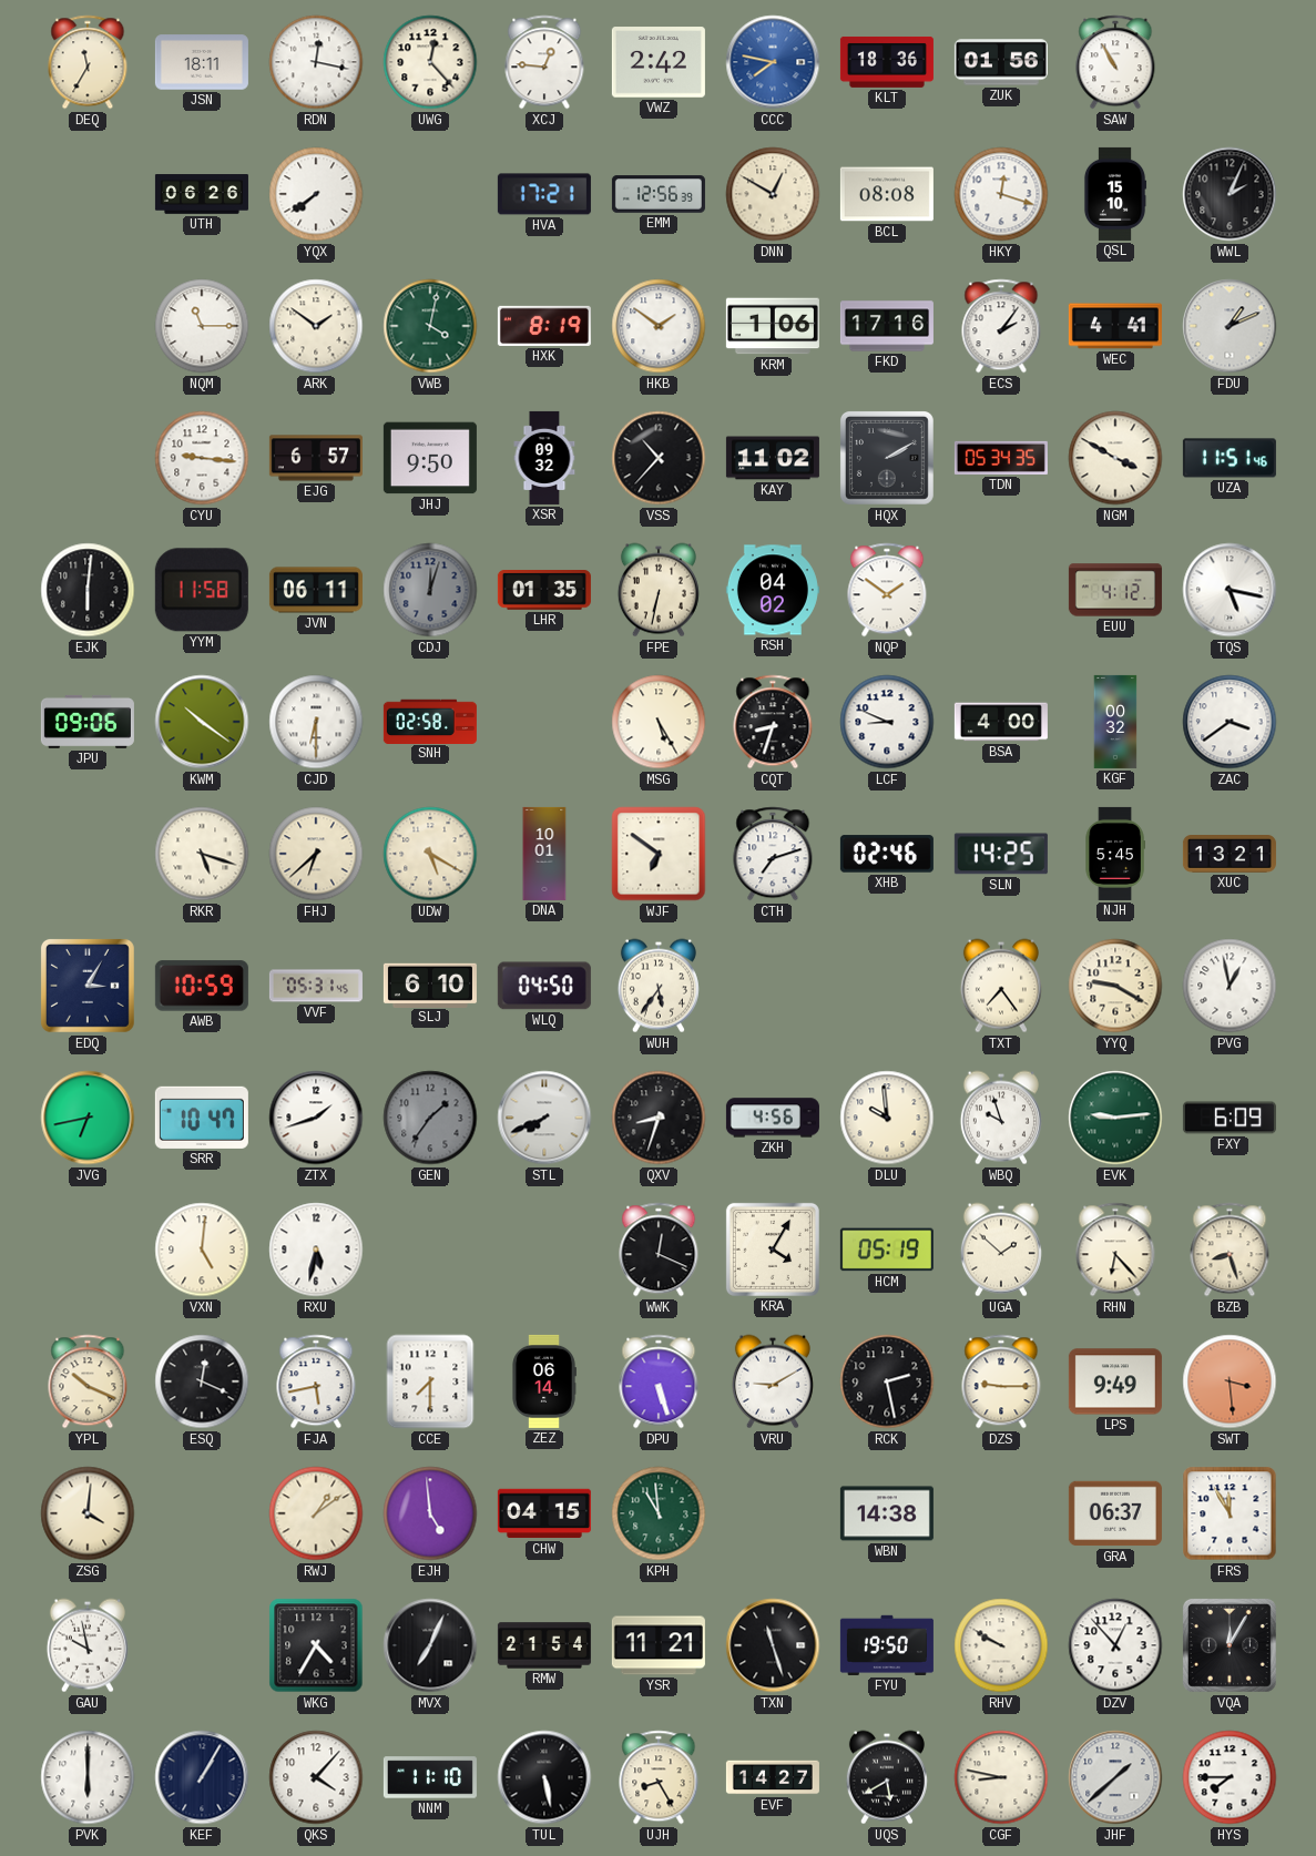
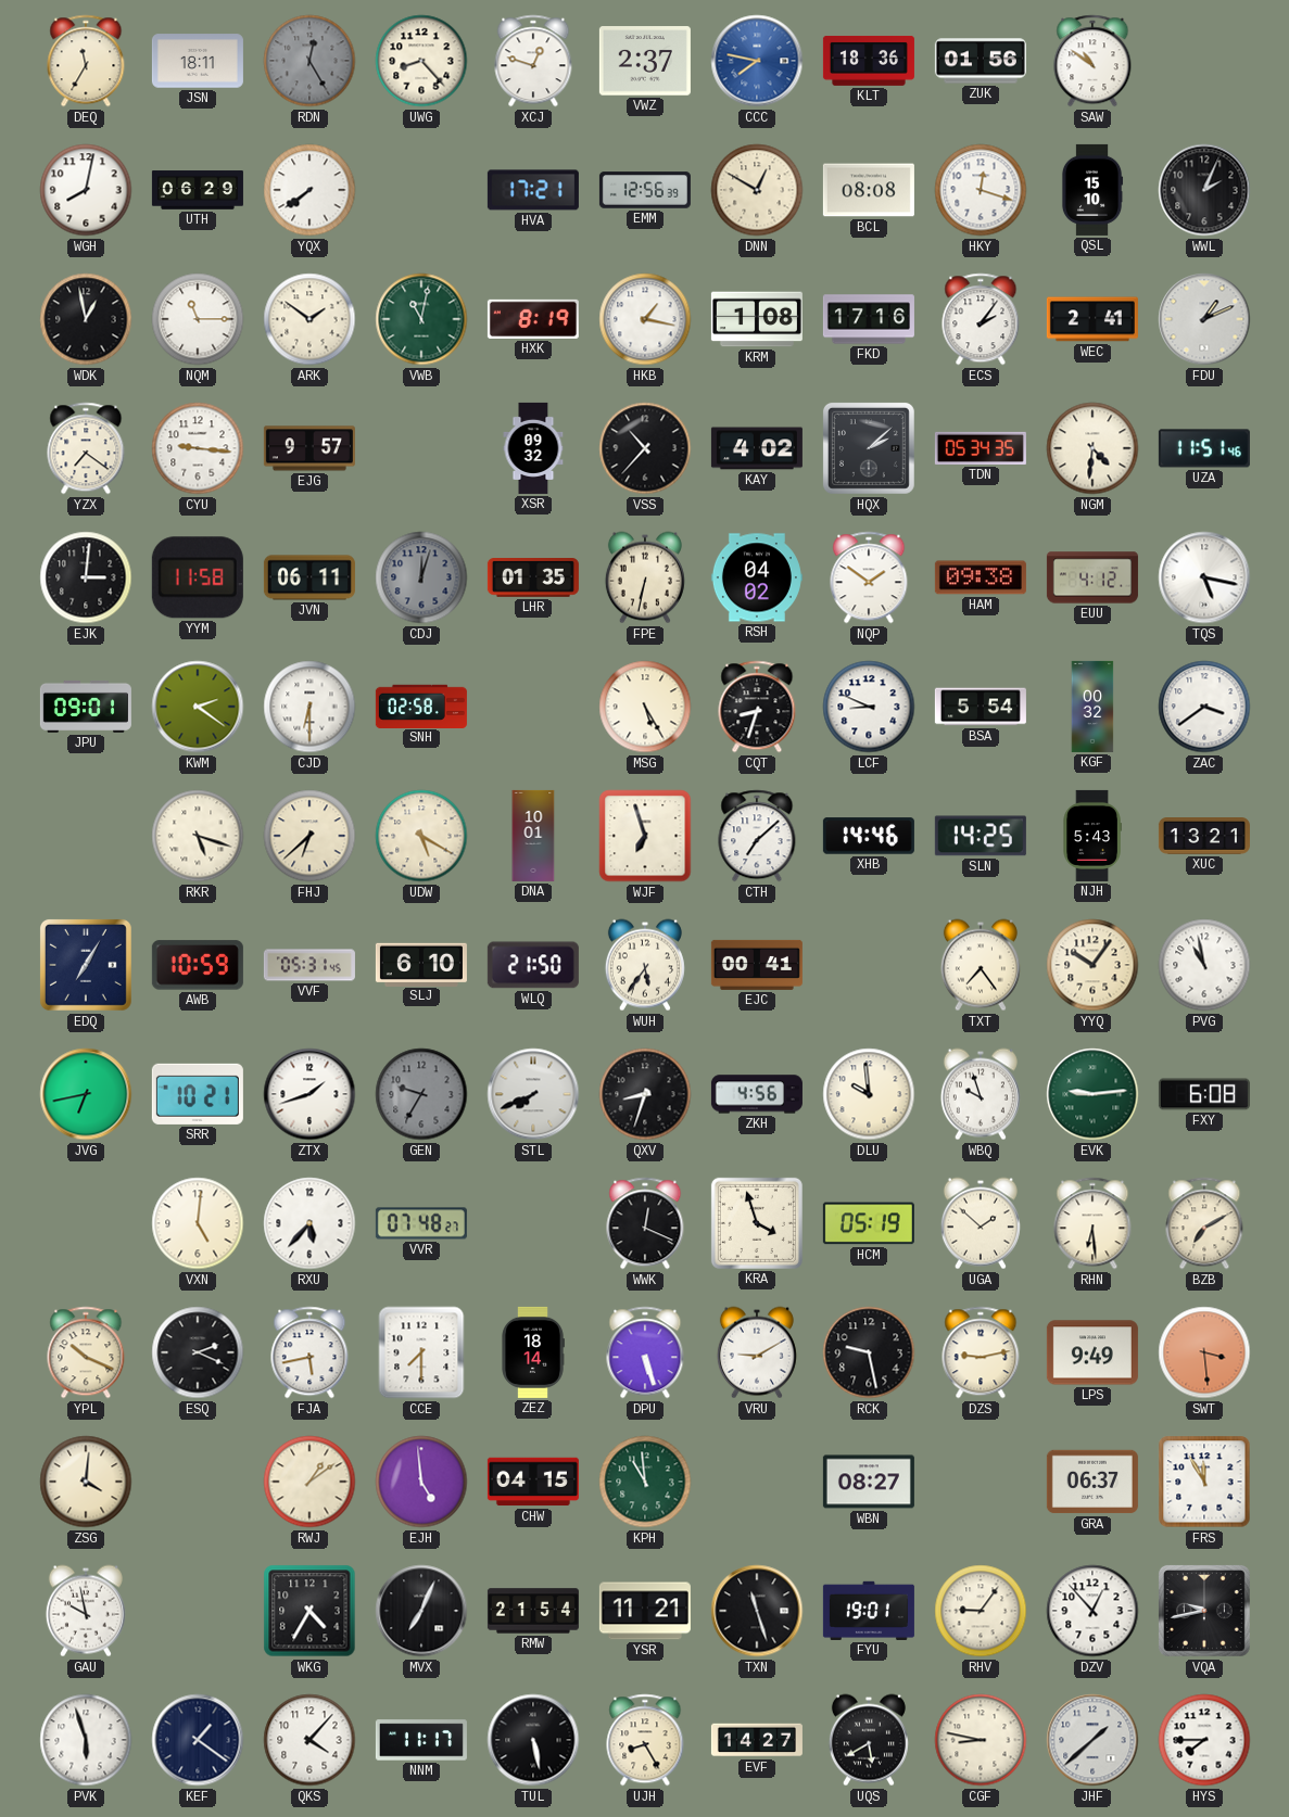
RDN: 12:17 -> 12:25 (309, 61)
RDN dial: white -> grey (309, 61)
UWG: 12:23 -> 8:23 (421, 61)
XCJ: 12:46 -> 12:48 (533, 61)
VWZ: 2:42 -> 2:37 (645, 61)
SAW: 10:55 -> 10:51 (1092, 61)
WGH: none -> 8:02 (86, 190)
UTH: 06:26 -> 06:29 (198, 190)
WDK: none -> 12:58 (86, 319)
VWB: 4:02 -> 11:02 (421, 319)
HKB: 1:51 -> 1:17 (645, 319)
KRM: 1:06 -> 1:08 (757, 319)
WEC: 4:41 -> 2:41 (1092, 319)
YZX: none -> 7:21 (86, 448)
EJG: 6:57 -> 9:57 (309, 448)
JHJ: 9:50 -> none (430, 458)
KAY: 11:02 -> 4:02 (757, 448)
HQX: 2:10 -> 2:08 (869, 448)
NGM: 3:50 -> 4:31 (1092, 448)
EJK: 6:01 -> 3:01 (86, 577)
HAM: none -> 09:38 (981, 577)
JPU: 09:06 -> 09:01 (86, 707)
KWM: 10:21 -> 2:21 (198, 707)
BSA: 4:00 -> 5:54 (981, 707)
WJF: 6:51 -> 6:57 (645, 836)
CTH: 7:12 -> 7:08 (757, 836)
XHB: 02:46 -> 14:46 (869, 836)
NJH: 5:45 -> 5:43 (1092, 836)
EDQ: 3:05 -> 7:05 (86, 965)
WLQ: 04:50 -> 21:50 (533, 965)
EJC: none -> 00:41 (757, 965)
YYQ: 9:20 -> 10:06 (1092, 965)
PVG: 12:58 -> 10:58 (1204, 965)
SRR: 10:47 -> 10:21 (198, 1094)
GEN: 1:36 -> 9:35 (421, 1094)
FXY: 6:09 -> 6:08 (1204, 1094)
RXU: 5:32 -> 5:37 (309, 1223)
VVR: none -> 07:48 (421, 1223)
KRA: 4:05 -> 3:57 (757, 1223)
RHN: 6:23 -> 6:29 (1092, 1223)
BZB: 8:27 -> 7:10 (1204, 1223)
ESQ: 12:19 -> 2:19 (198, 1352)
ZEZ: 06:14 -> 18:14 (533, 1352)
RCK: 2:28 -> 9:28 (869, 1352)
DZS: 9:15 -> 9:13 (981, 1352)
WBN: 14:38 -> 08:27 (869, 1482)
FYU: 19:50 -> 19:01 (869, 1611)
RHV: 9:50 -> 9:06 (981, 1611)
VQA: 12:05 -> 9:43 (1204, 1611)
PVK: 6:00 -> 5:57 (86, 1740)
KEF: 1:05 -> 1:21 (198, 1740)
NNM: 11:10 -> 11:17 (421, 1740)
